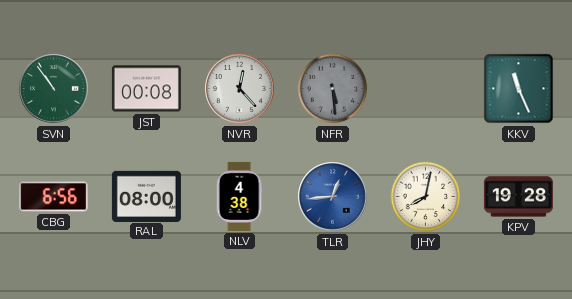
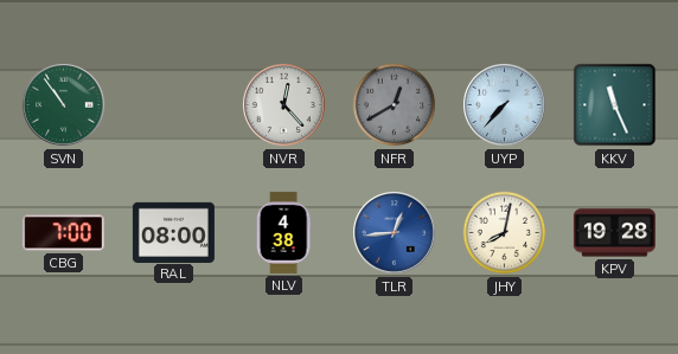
JST: 00:08 -> none (146, 89)
NFR: 5:29 -> 12:40 (395, 105)
UYP: none -> 7:37 (505, 105)
CBG: 6:56 -> 7:00 (63, 233)
